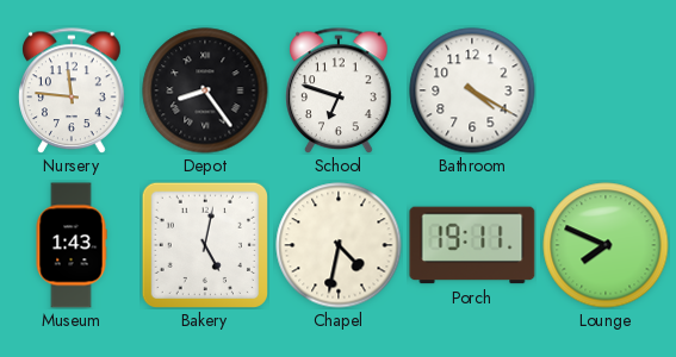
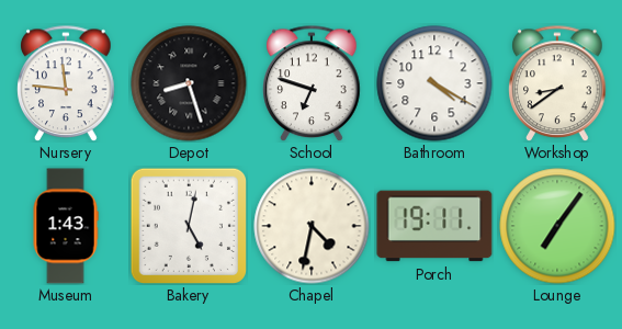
Depot: 8:24 -> 8:27 (189, 83)
Workshop: none -> 8:39 (557, 83)
Lounge: 7:49 -> 7:06 (557, 226)
